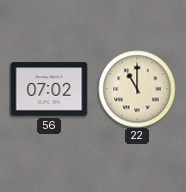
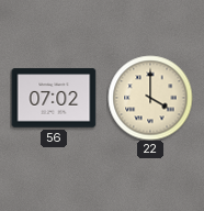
22: 11:00 -> 4:00 (150, 98)
